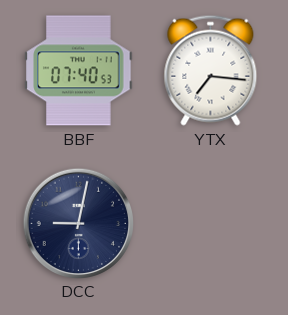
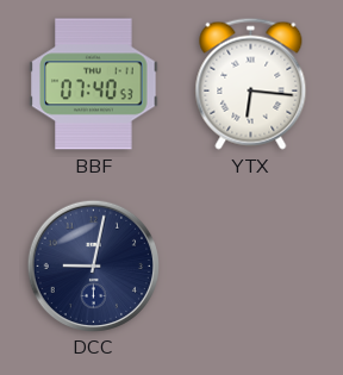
YTX: 7:16 -> 6:16 (251, 83)
